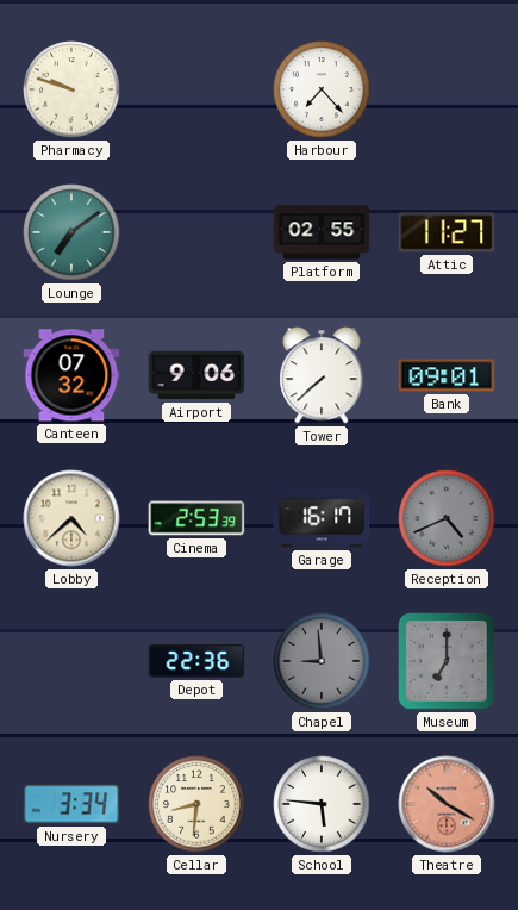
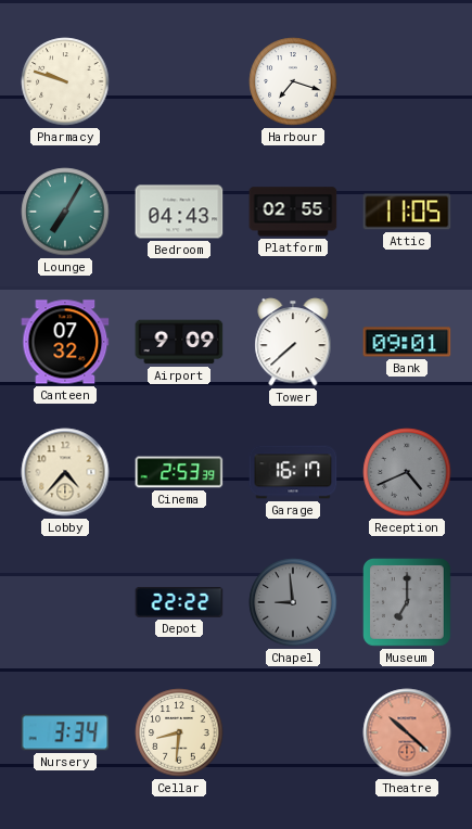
Harbour: 7:23 -> 7:18 (293, 81)
Lounge: 7:09 -> 7:05 (65, 212)
Bedroom: none -> 04:43 (179, 212)
Attic: 11:27 -> 11:05 (407, 212)
Airport: 9:06 -> 9:09 (179, 342)
Lobby: 4:38 -> 4:37 (65, 472)
Depot: 22:36 -> 22:22 (179, 602)
School: 5:46 -> none (322, 804)
Theatre: 10:20 -> 10:22 (407, 732)
